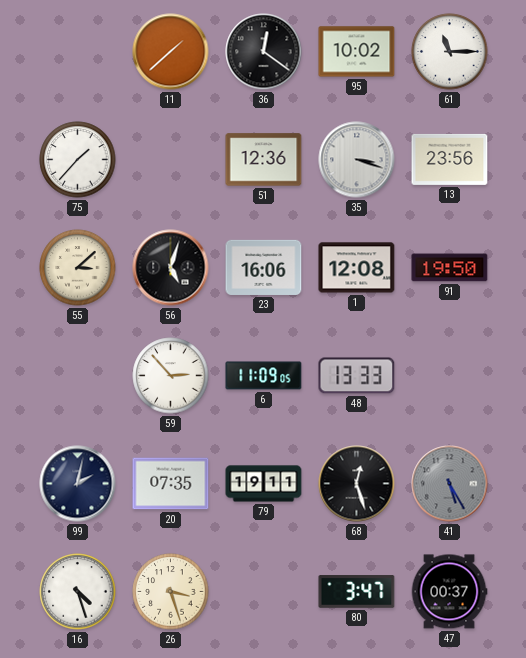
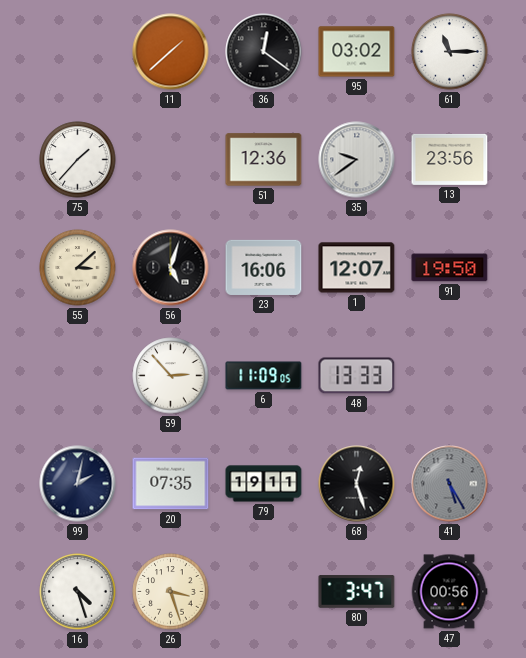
95: 10:02 -> 03:02 (357, 52)
35: 3:18 -> 9:39 (357, 160)
1: 12:08 -> 12:07 (357, 268)
47: 00:37 -> 00:56 (449, 592)
